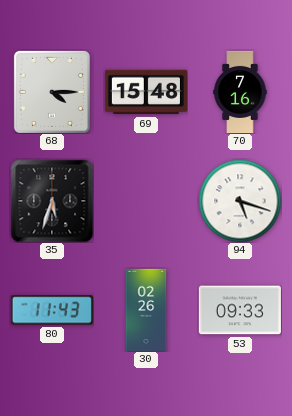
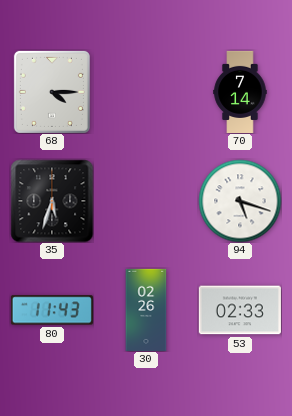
69: 15:48 -> none (146, 92)
70: 7:16 -> 7:14 (240, 91)
53: 09:33 -> 02:33 (240, 310)
